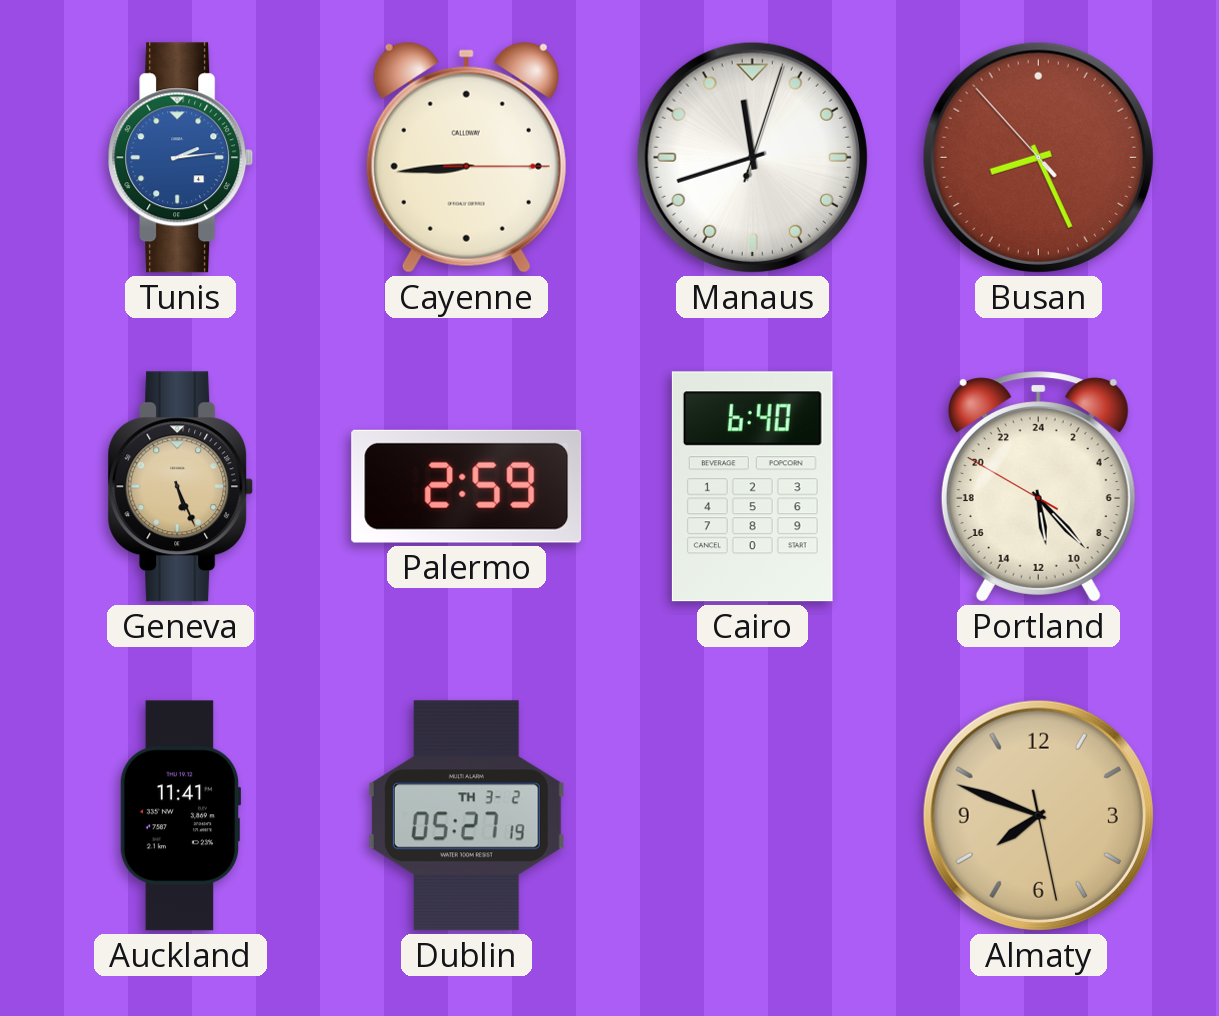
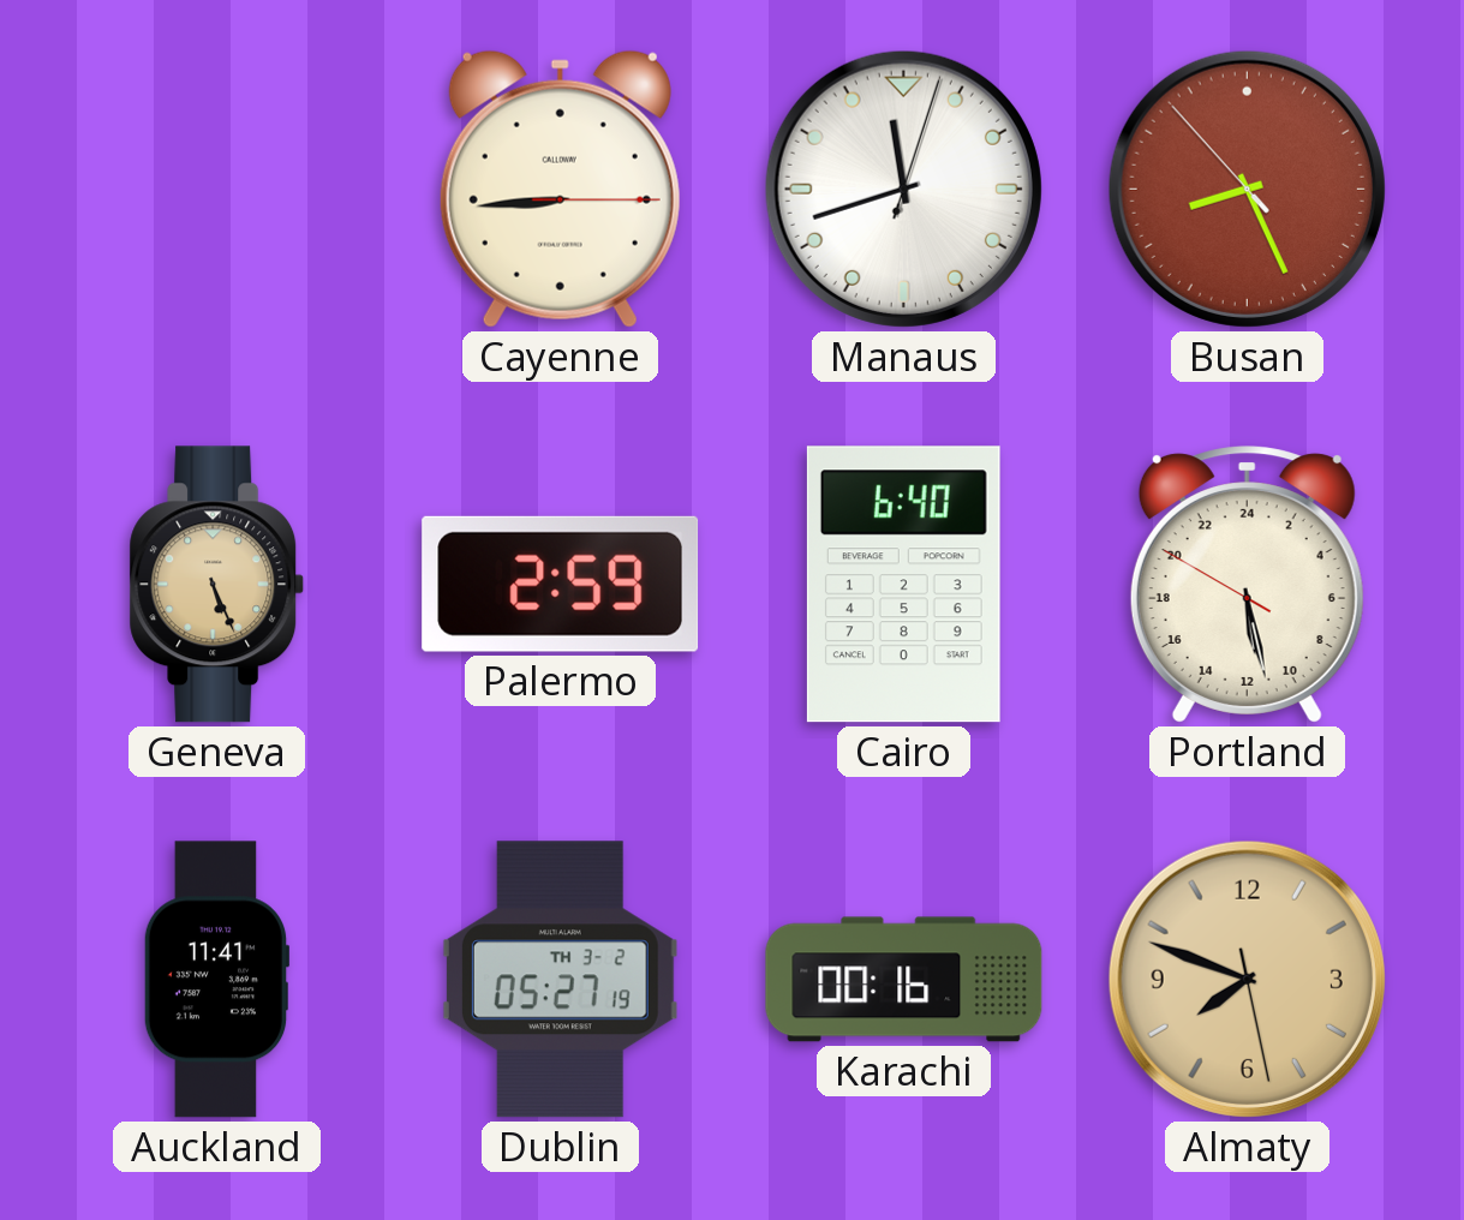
Tunis: 2:14 -> none (181, 158)
Portland: 11:22 -> 11:27 (1247, 585)
Karachi: none -> 00:16 (904, 980)
